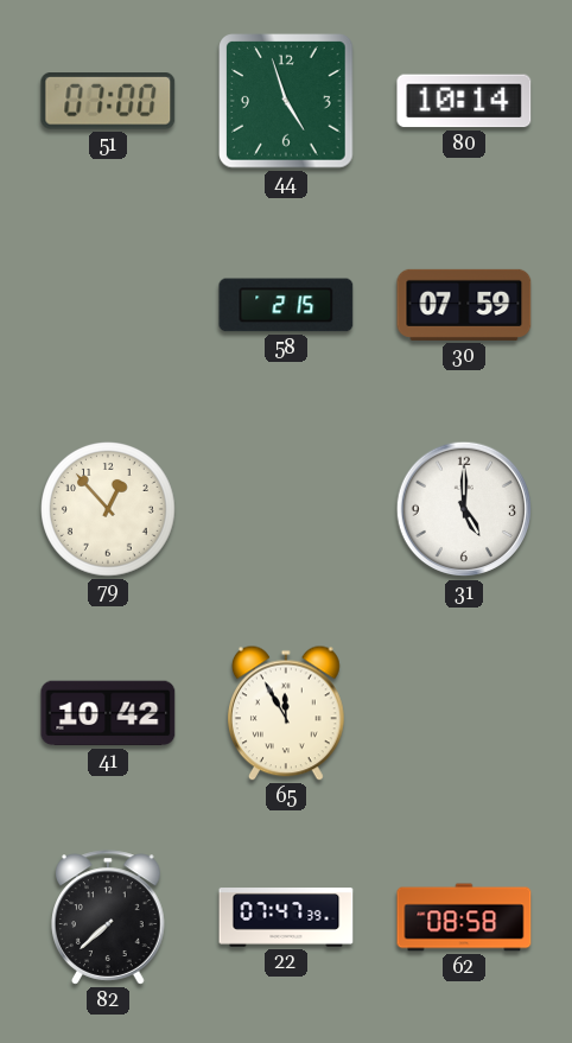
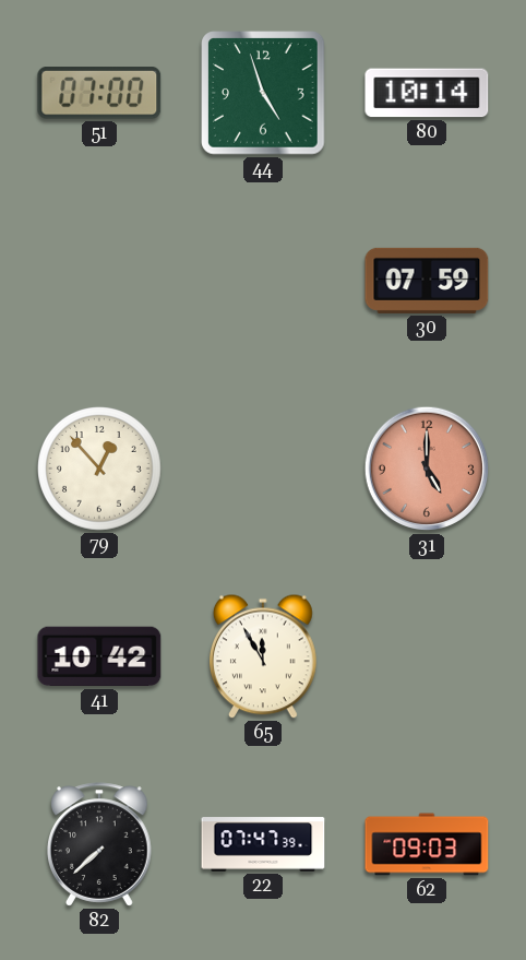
58: 2:15 -> none (286, 305)
31 dial: white -> salmon (427, 469)
62: 08:58 -> 09:03 (427, 844)
